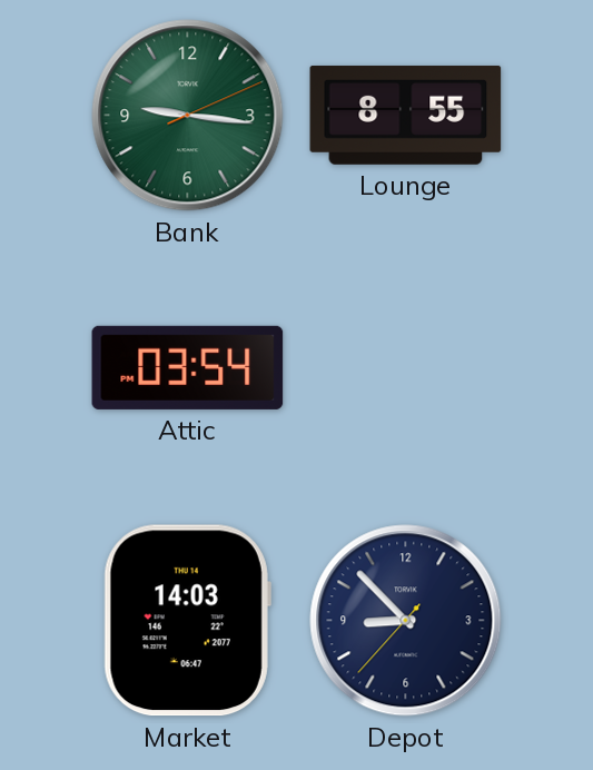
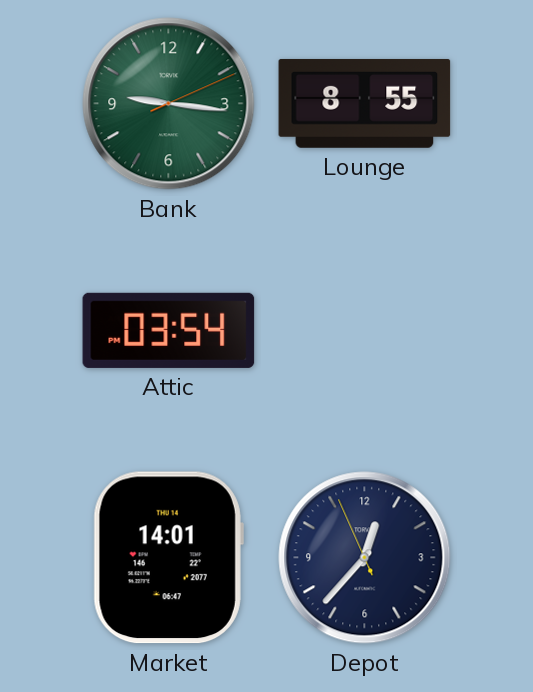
Market: 14:03 -> 14:01 (168, 558)
Depot: 8:52 -> 12:36 (365, 558)
